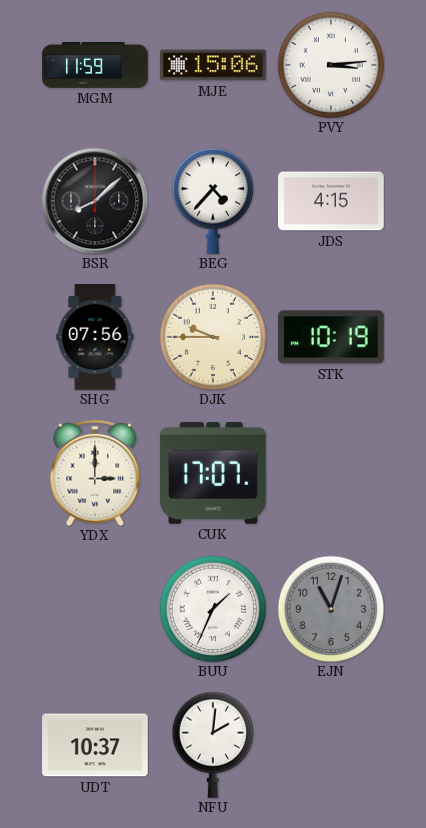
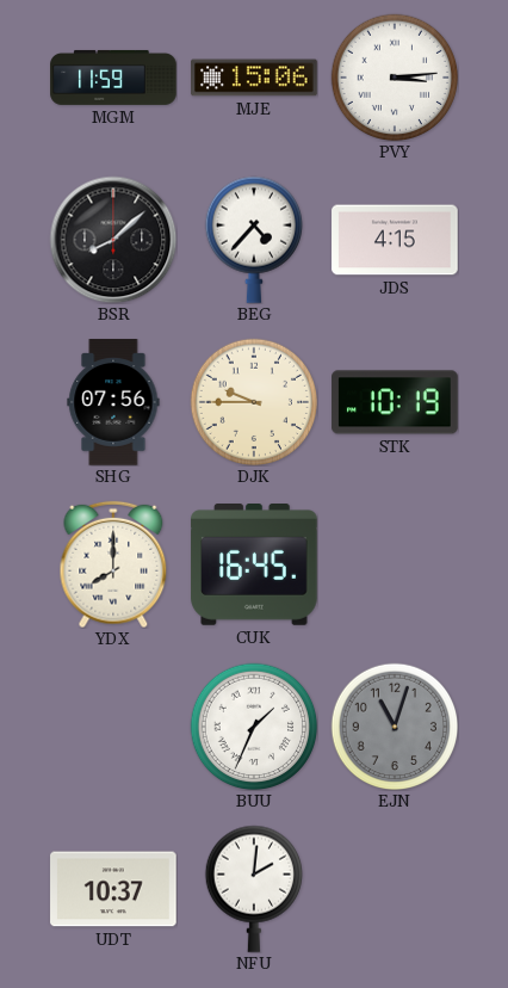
YDX: 3:00 -> 8:00 (113, 564)
CUK: 17:07 -> 16:45 (254, 566)
